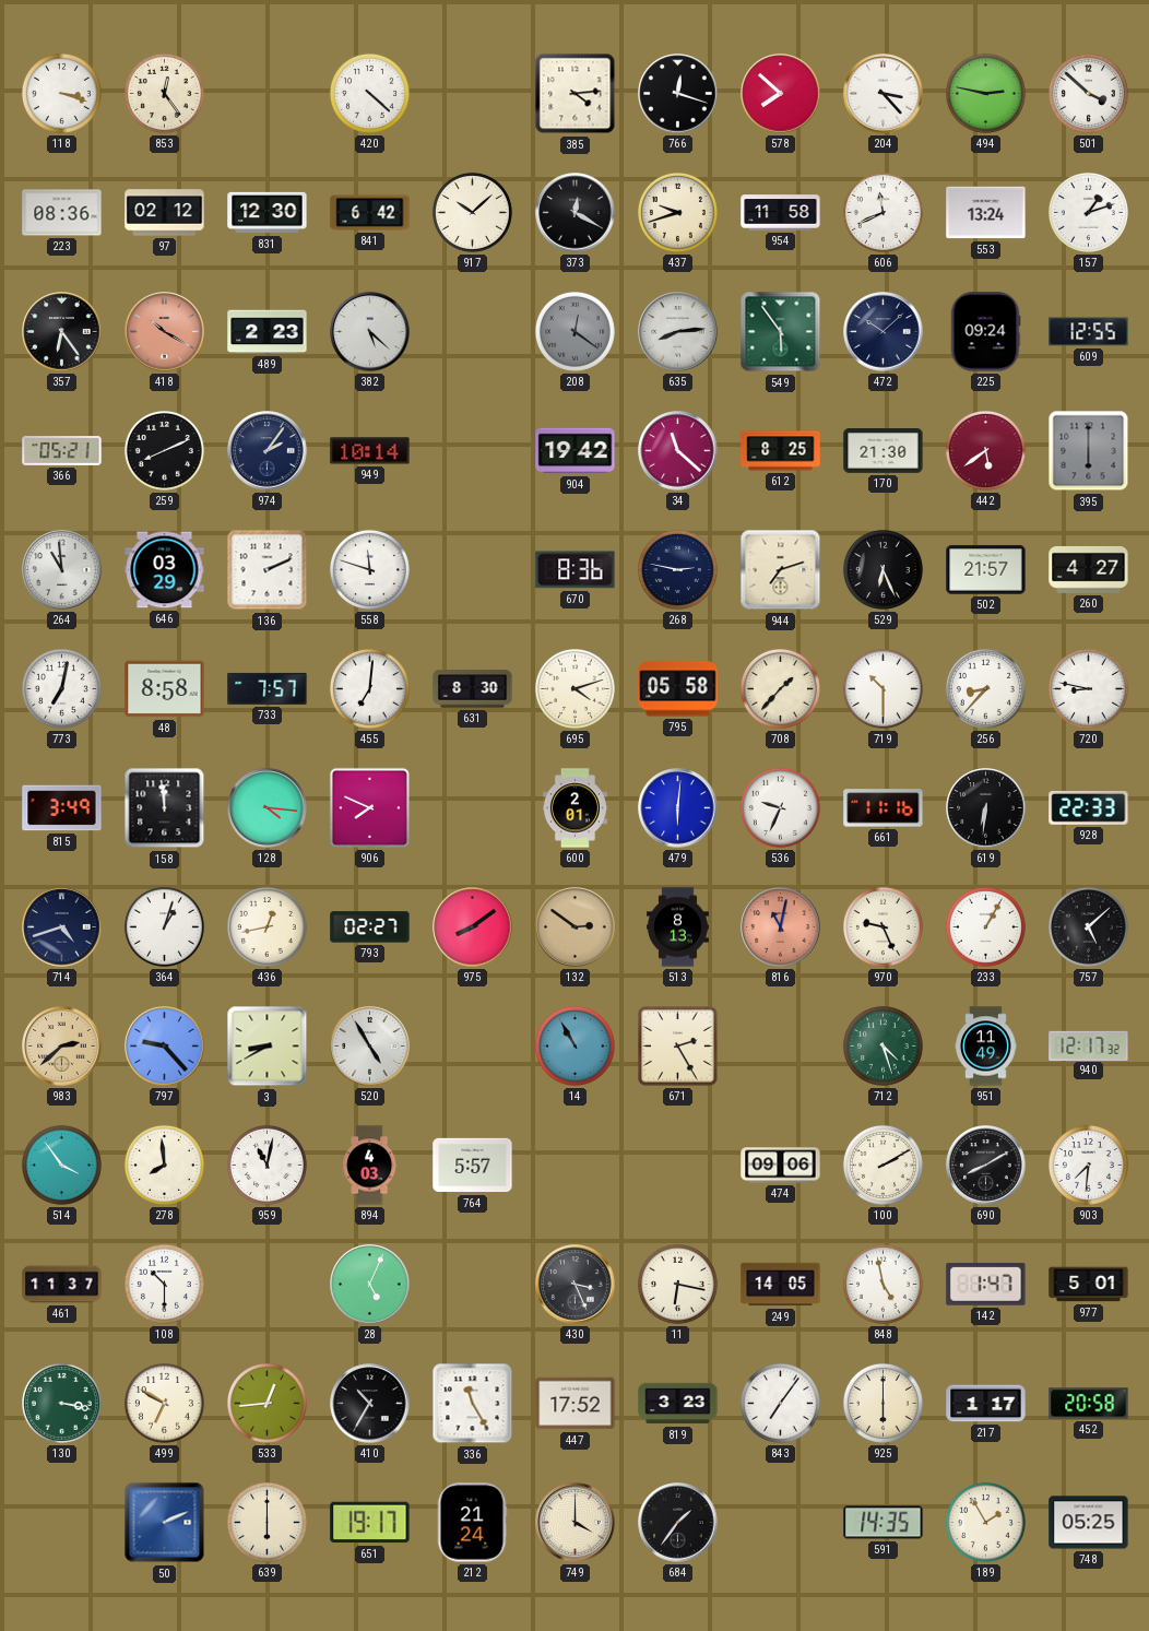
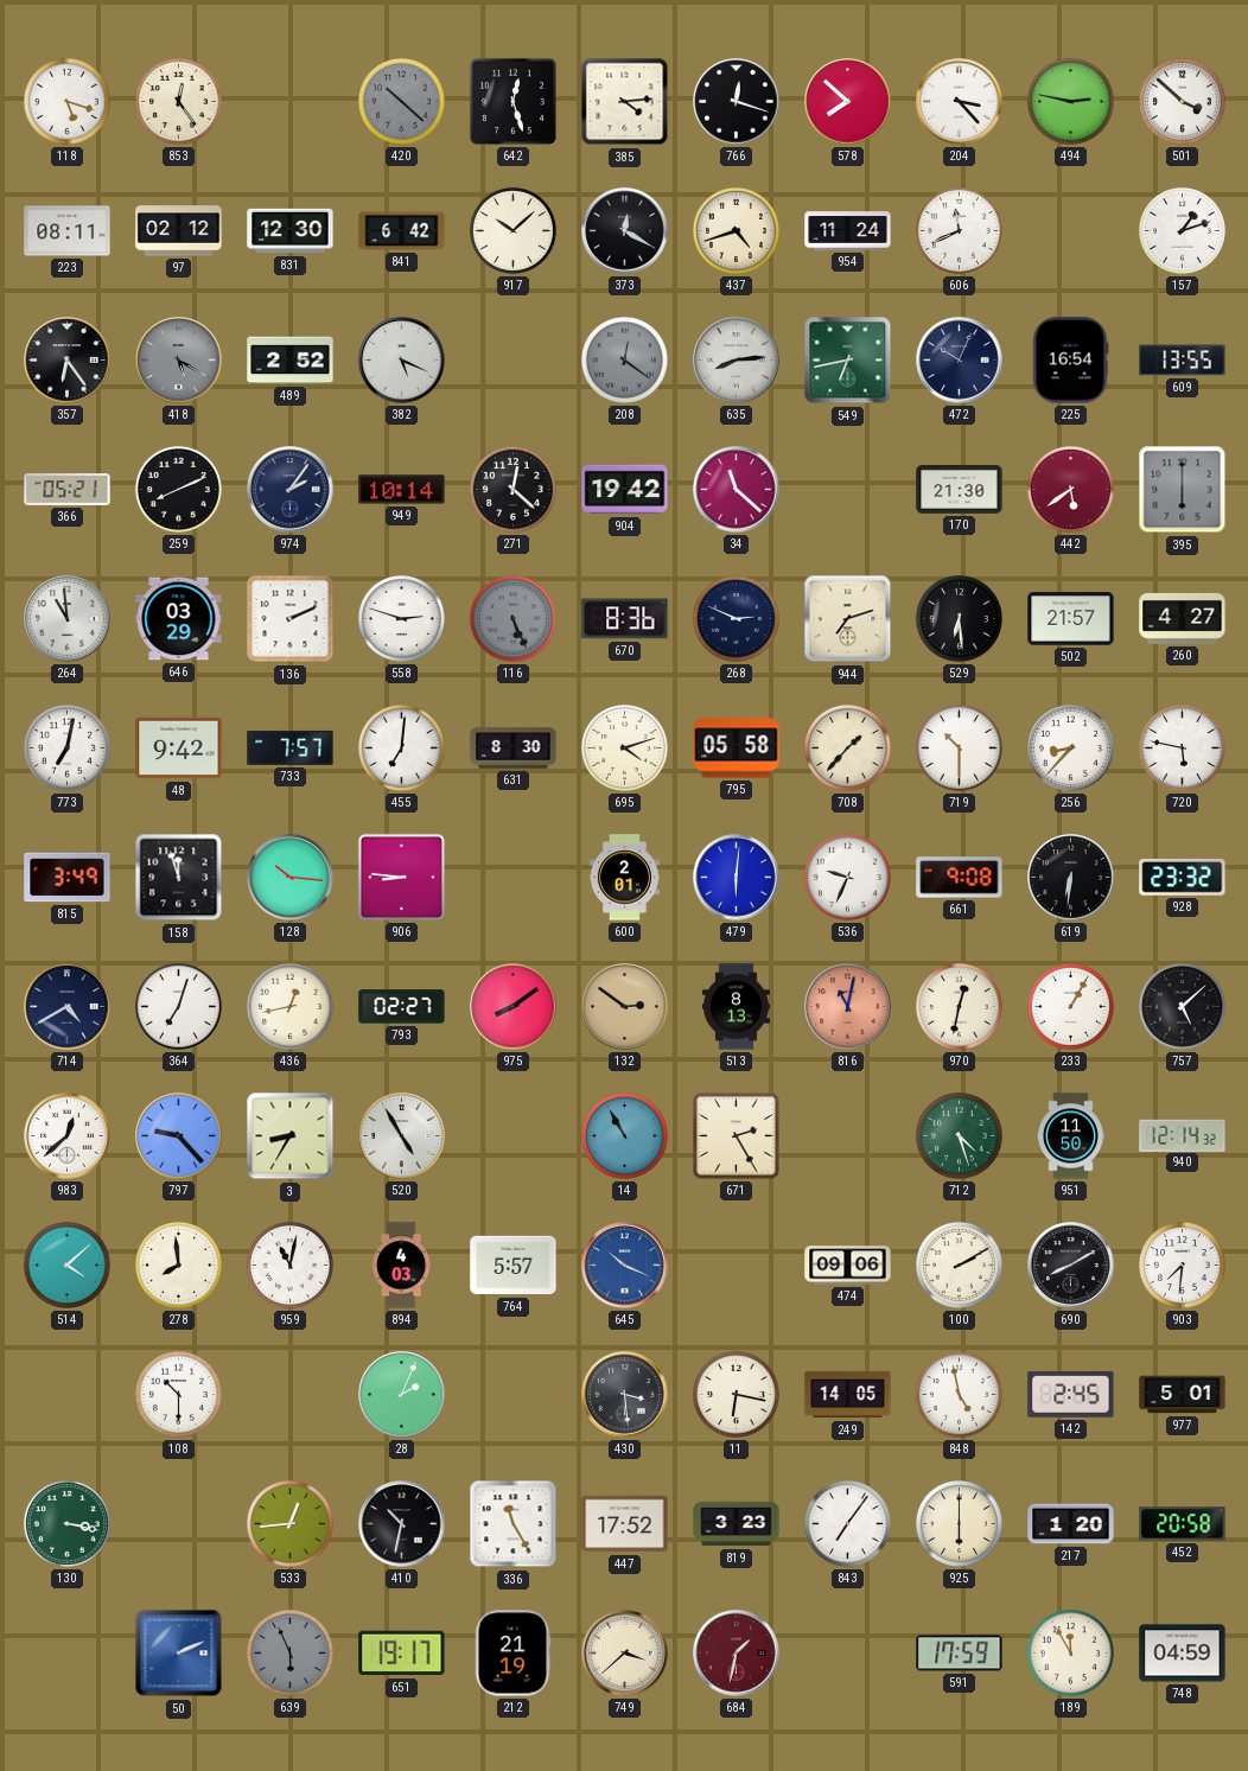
118: 3:18 -> 5:18 (66, 101)
420: 4:22 -> 10:22 (401, 101)
420 dial: white -> grey (401, 101)
642: none -> 12:27 (512, 101)
223: 08:36 -> 08:11 (68, 231)
437: 9:42 -> 4:42 (736, 230)
954: 11:58 -> 11:24 (848, 231)
553: 13:24 -> none (986, 213)
418: 10:20 -> 5:20 (179, 361)
418 dial: salmon -> grey (179, 361)
489: 2:23 -> 2:52 (291, 361)
382: 5:22 -> 5:19 (402, 361)
549: 5:54 -> 6:43 (848, 361)
472: 10:08 -> 10:04 (960, 361)
225: 09:24 -> 16:54 (1070, 361)
609: 12:55 -> 13:55 (1183, 361)
271: none -> 12:22 (512, 489)
612: 8:25 -> none (781, 451)
558: 11:48 -> 2:48 (401, 618)
116: none -> 5:26 (512, 618)
268: 2:47 -> 2:49 (736, 618)
529: 6:26 -> 6:29 (959, 618)
48: 8:58 -> 9:42 (179, 748)
720: 8:47 -> 5:47 (1182, 747)
158: 11:59 -> 11:57 (179, 878)
128: 4:16 -> 10:16 (291, 878)
906: 7:49 -> 8:46 (401, 877)
661: 11:16 -> 9:08 (960, 878)
928: 22:33 -> 23:32 (1183, 877)
714: 4:42 -> 4:40 (68, 1007)
364: 1:03 -> 7:03 (178, 1006)
970: 9:26 -> 12:32 (959, 1006)
983: 2:38 -> 12:38 (68, 1136)
983 dial: champagne -> white (68, 1136)
3: 8:40 -> 8:35 (291, 1136)
951: 11:49 -> 11:50 (1071, 1136)
940: 12:17 -> 12:14 (1183, 1135)
514: 3:54 -> 4:08 (66, 1264)
645: none -> 10:19 (625, 1266)
461: 11:37 -> none (62, 1285)
28: 5:04 -> 2:04 (402, 1395)
430: 3:26 -> 3:29 (625, 1395)
142: 1:47 -> 2:45 (1071, 1394)
499: 6:50 -> none (164, 1403)
410: 10:35 -> 10:32 (402, 1524)
217: 1:17 -> 1:20 (1071, 1524)
639: 6:00 -> 5:56 (289, 1652)
639 dial: cream -> grey (289, 1652)
212: 21:24 -> 21:19 (512, 1654)
749: 4:00 -> 3:38 (625, 1654)
684: 1:36 -> 1:32 (737, 1654)
684 dial: black -> burgundy (737, 1654)
591: 14:35 -> 17:59 (960, 1654)
189: 1:55 -> 11:55 (1070, 1652)
748: 05:25 -> 04:59 (1183, 1654)
